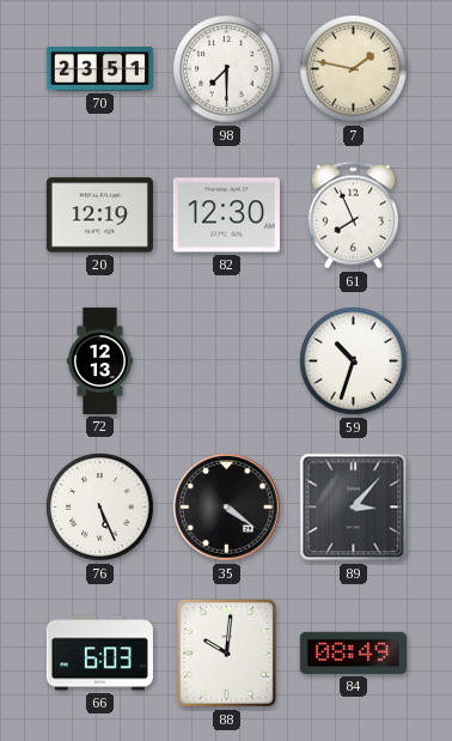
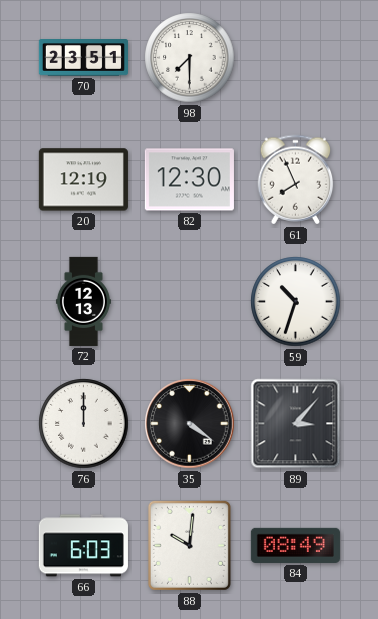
7: 1:47 -> none (354, 69)
76: 5:26 -> 12:00 (84, 424)
